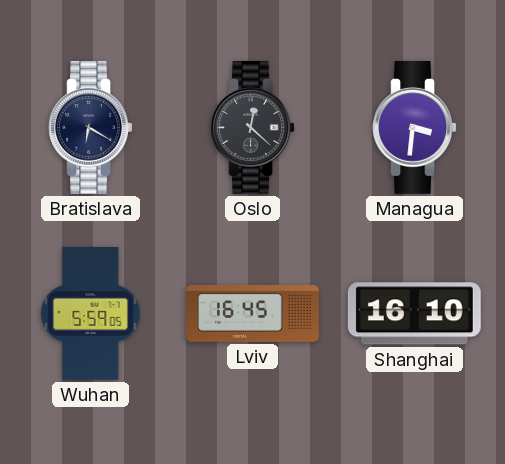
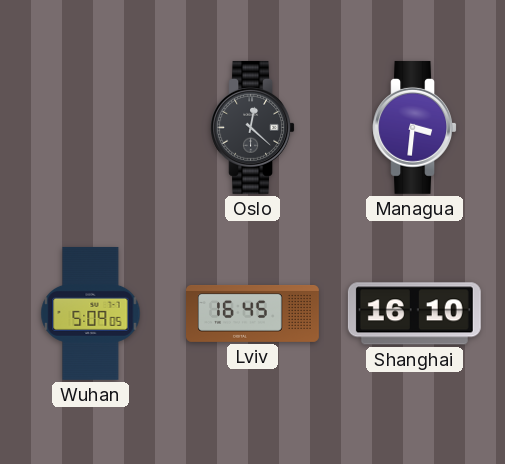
Bratislava: 6:20 -> none (90, 127)
Wuhan: 5:59 -> 5:09 (91, 313)
